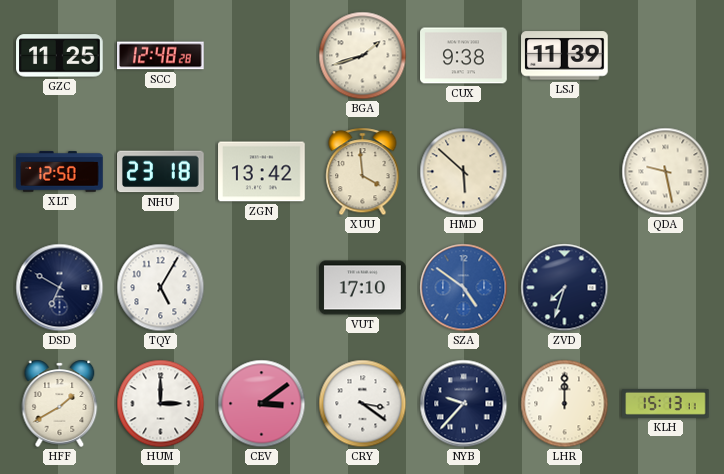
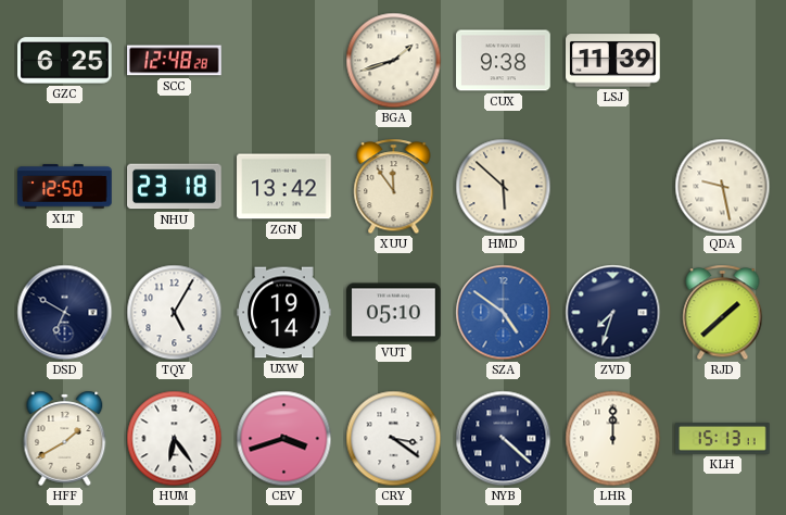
GZC: 11:25 -> 6:25 (65, 61)
XUU: 3:59 -> 11:54 (394, 187)
UXW: none -> 19:14 (284, 313)
VUT: 17:10 -> 05:10 (394, 313)
RJD: none -> 1:38 (723, 313)
HUM: 3:00 -> 6:24 (175, 439)
CEV: 3:09 -> 3:42 (284, 439)
NYB: 9:37 -> 4:22 (504, 439)
